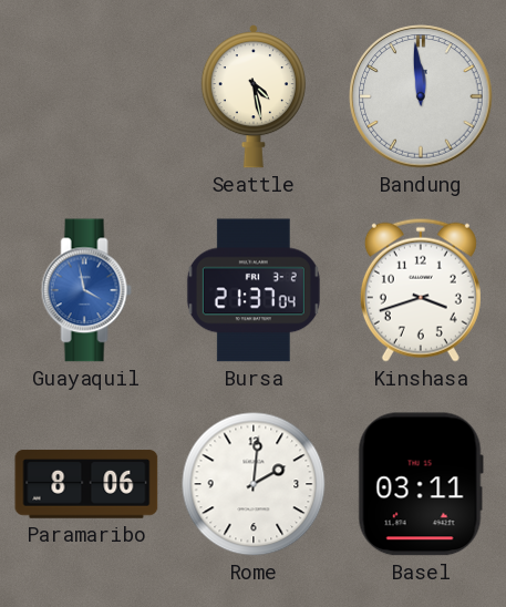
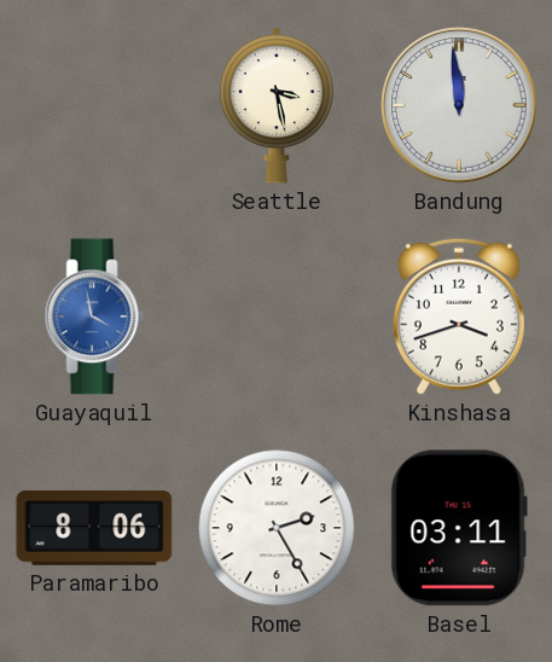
Seattle: 4:28 -> 3:28 (277, 106)
Bursa: 21:37 -> none (254, 290)
Rome: 2:01 -> 2:25 (277, 528)
